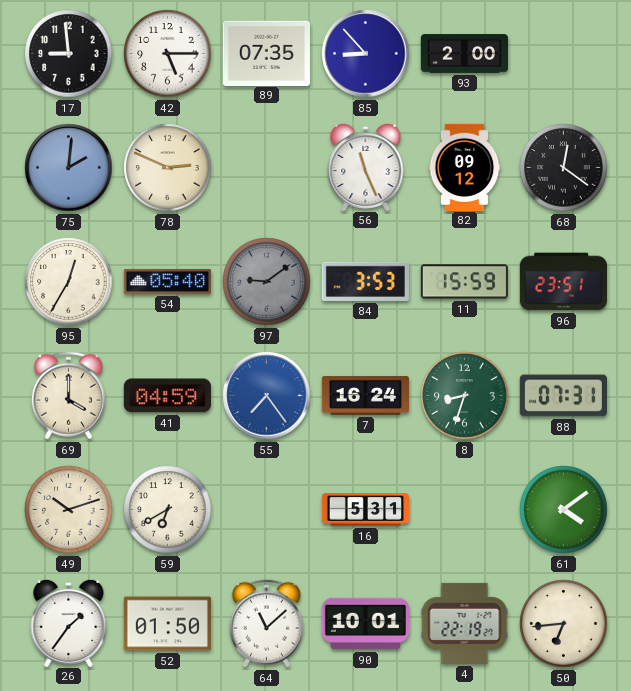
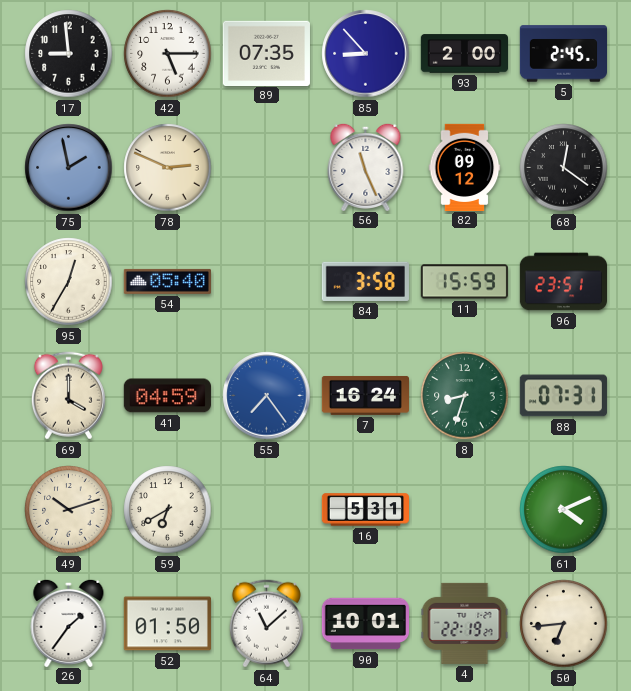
5: none -> 2:45 (563, 54)
75: 2:01 -> 1:58 (69, 168)
97: 9:09 -> none (267, 282)
84: 3:53 -> 3:58 (365, 281)
61: 4:09 -> 4:11 (564, 510)
